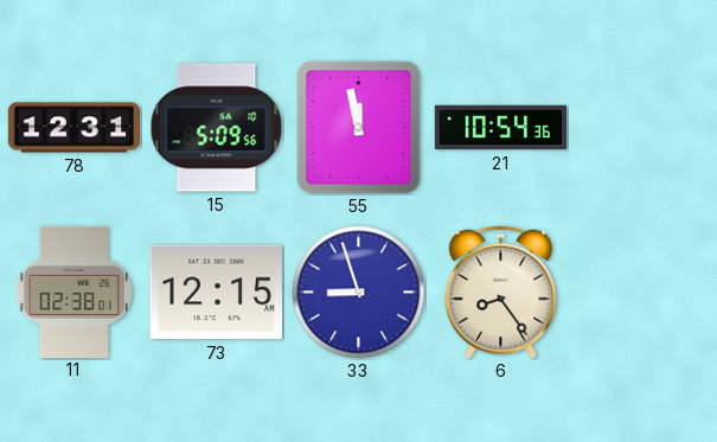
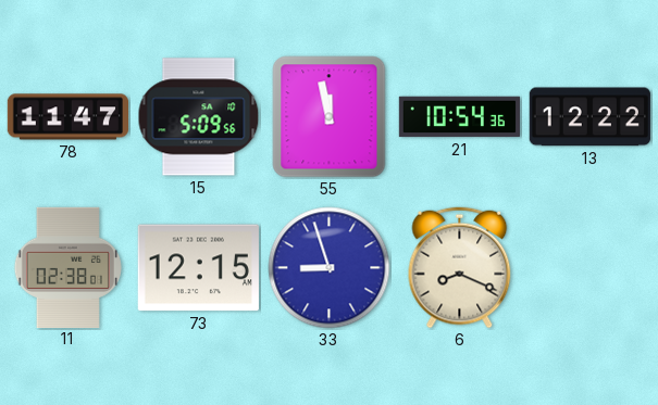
78: 12:31 -> 11:47 (67, 117)
13: none -> 12:22 (589, 117)
6: 8:24 -> 8:19 (460, 268)
